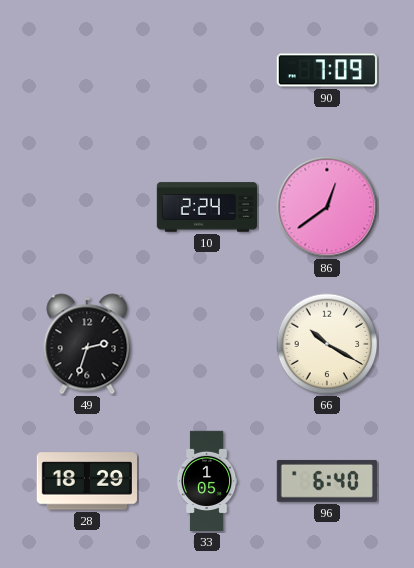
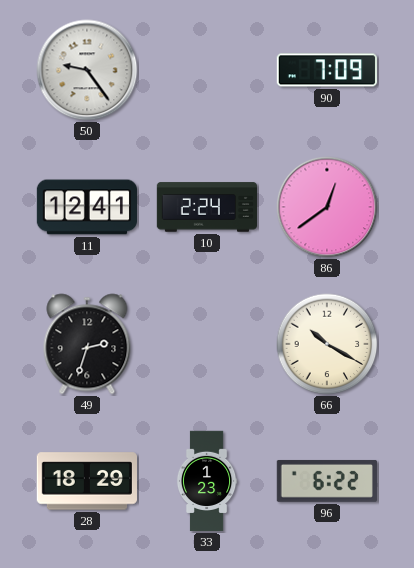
50: none -> 9:24 (87, 70)
11: none -> 12:41 (86, 207)
33: 1:05 -> 1:23 (207, 481)
96: 6:40 -> 6:22 (327, 481)
